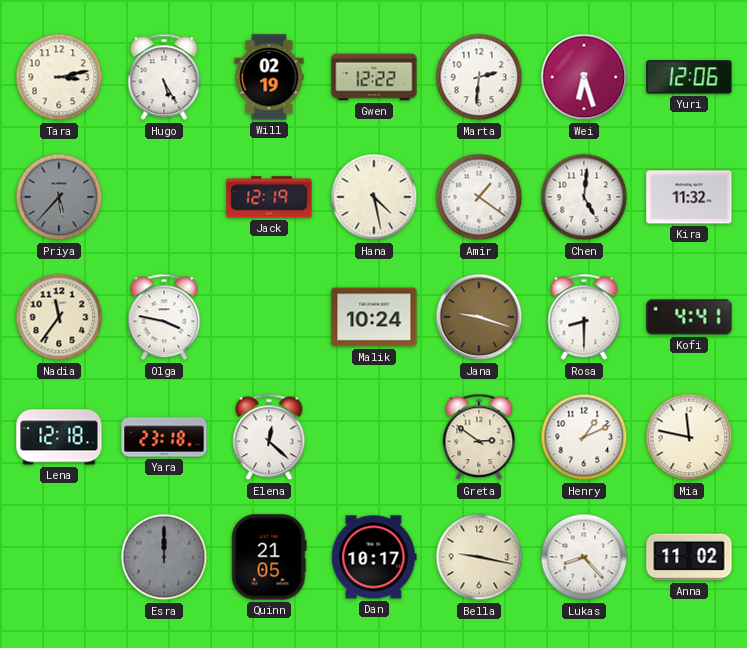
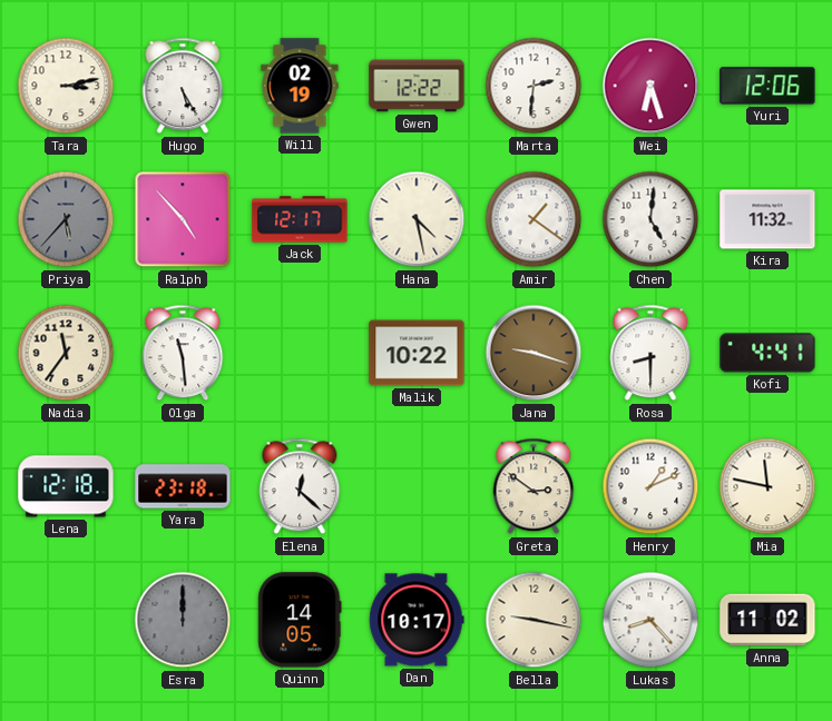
Ralph: none -> 4:53 (183, 219)
Jack: 12:19 -> 12:17 (300, 219)
Olga: 3:47 -> 11:29 (183, 353)
Malik: 10:24 -> 10:22 (417, 353)
Quinn: 21:05 -> 14:05 (300, 620)
